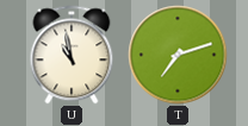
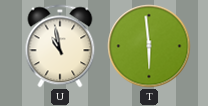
T: 7:12 -> 5:59 (149, 46)
